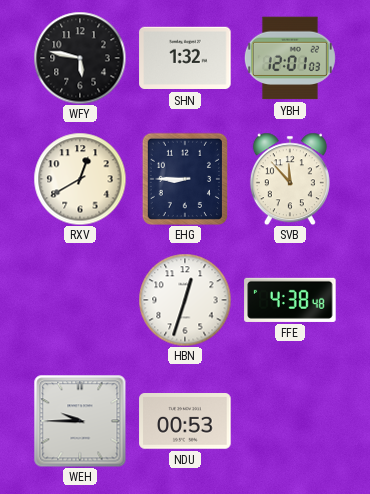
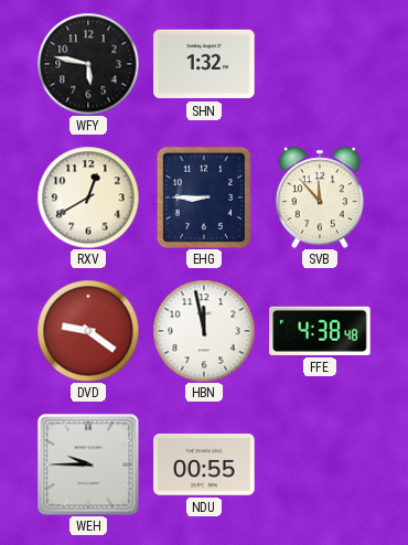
YBH: 12:01 -> none (290, 58)
DVD: none -> 9:21 (88, 331)
HBN: 12:33 -> 11:58 (204, 331)
NDU: 00:53 -> 00:55 (204, 466)
